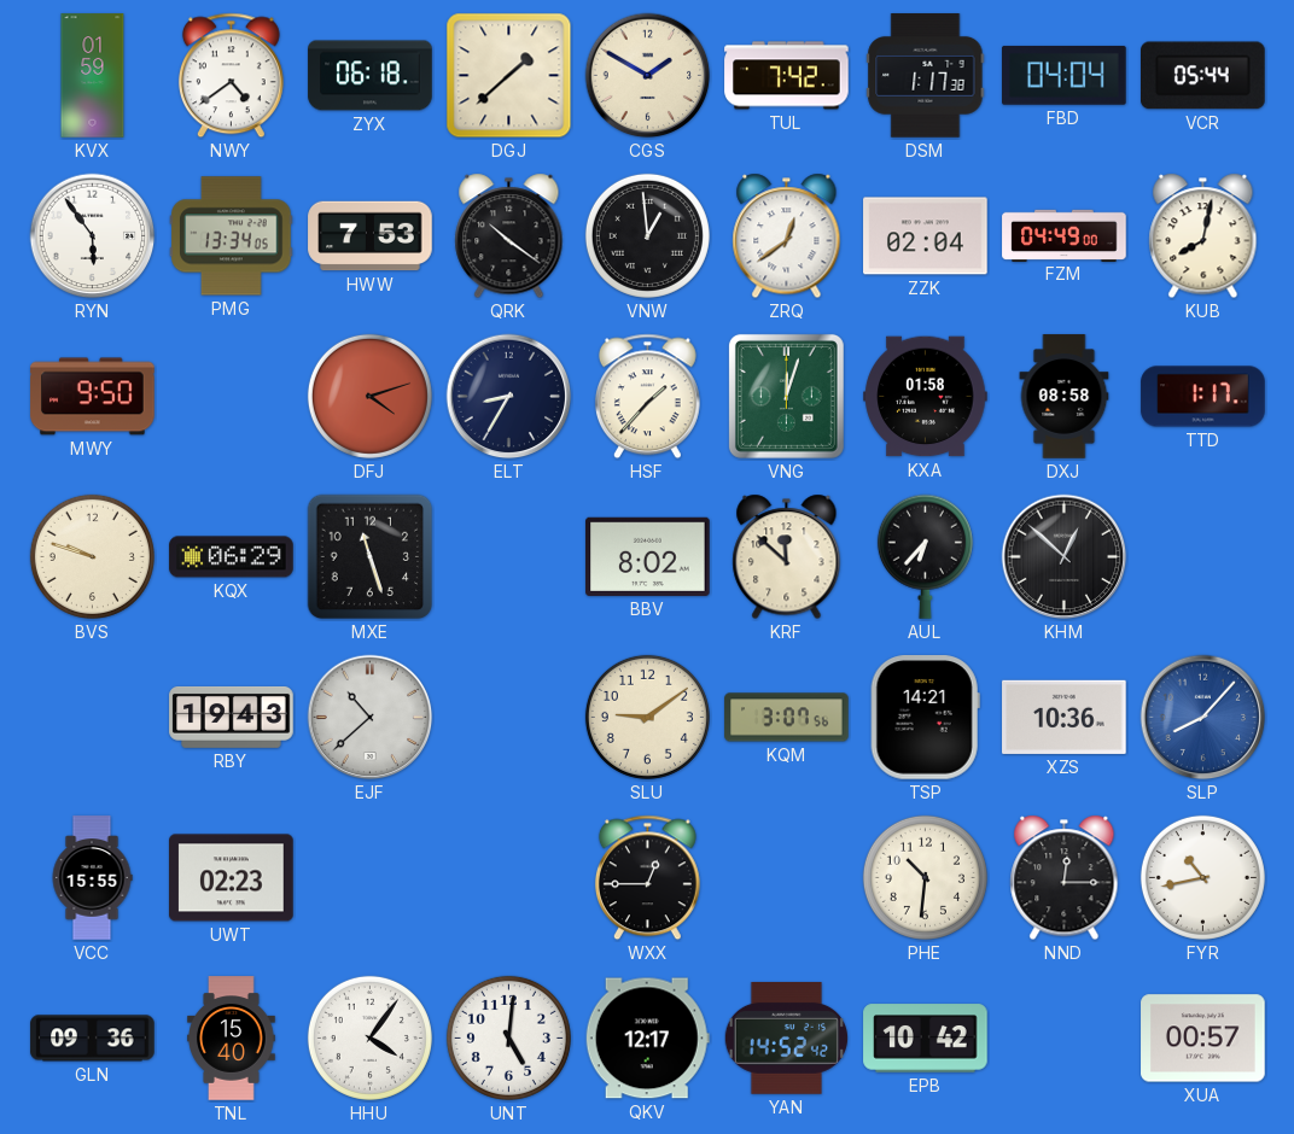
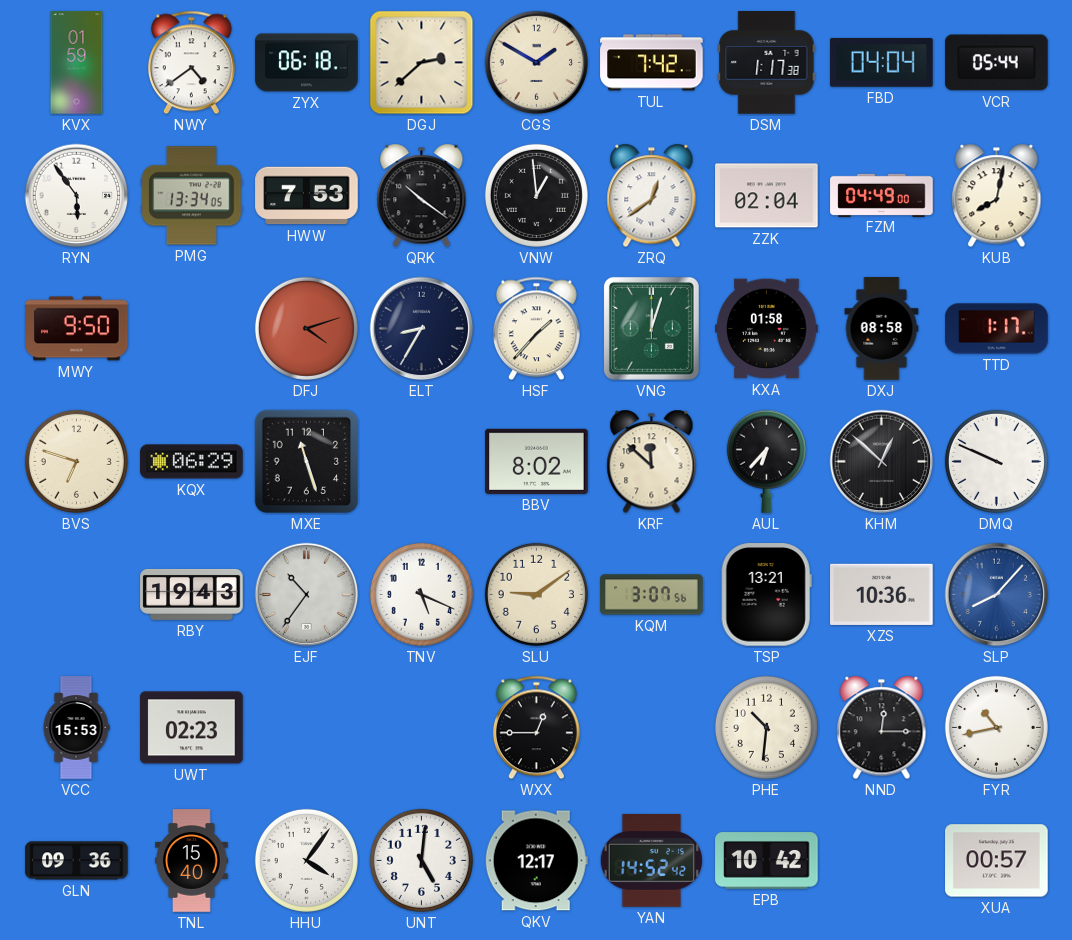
DGJ: 1:38 -> 2:38 (422, 63)
BVS: 9:48 -> 6:48 (76, 461)
DMQ: none -> 9:49 (996, 461)
EJF: 10:38 -> 10:36 (307, 595)
TNV: none -> 5:19 (421, 594)
TSP: 14:21 -> 13:21 (766, 595)
VCC: 15:55 -> 15:53 (76, 728)
